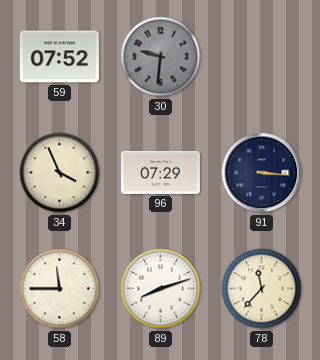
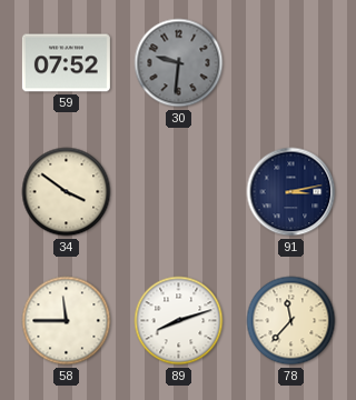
34: 3:56 -> 3:51 (67, 192)
96: 07:29 -> none (160, 172)
91: 3:16 -> 3:13 (291, 192)
